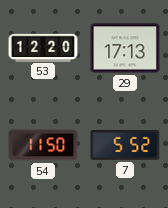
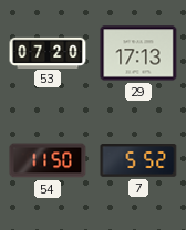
53: 12:20 -> 07:20 (48, 52)
